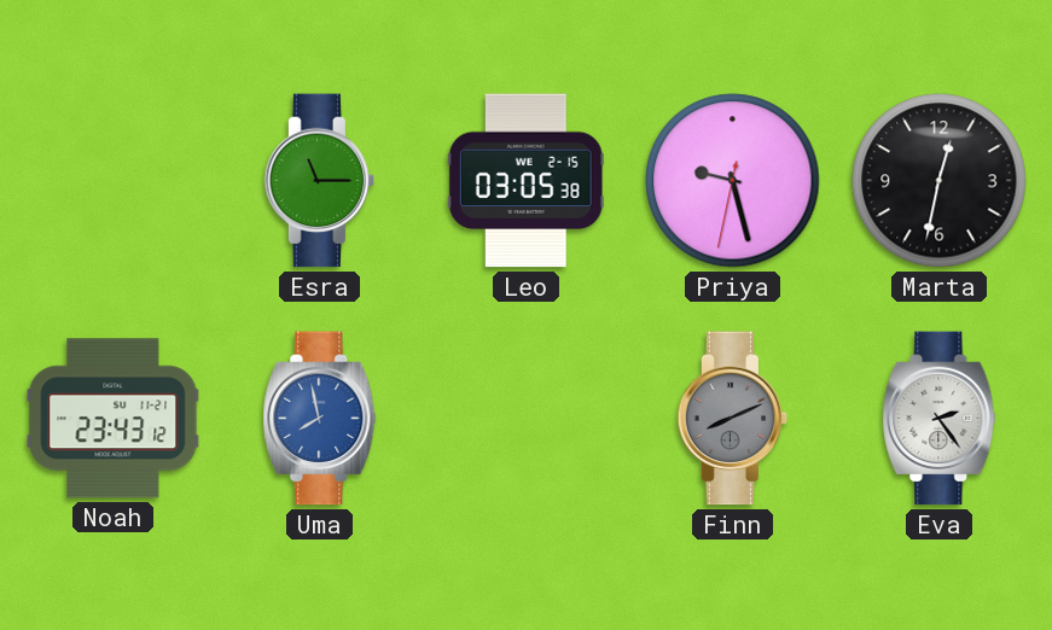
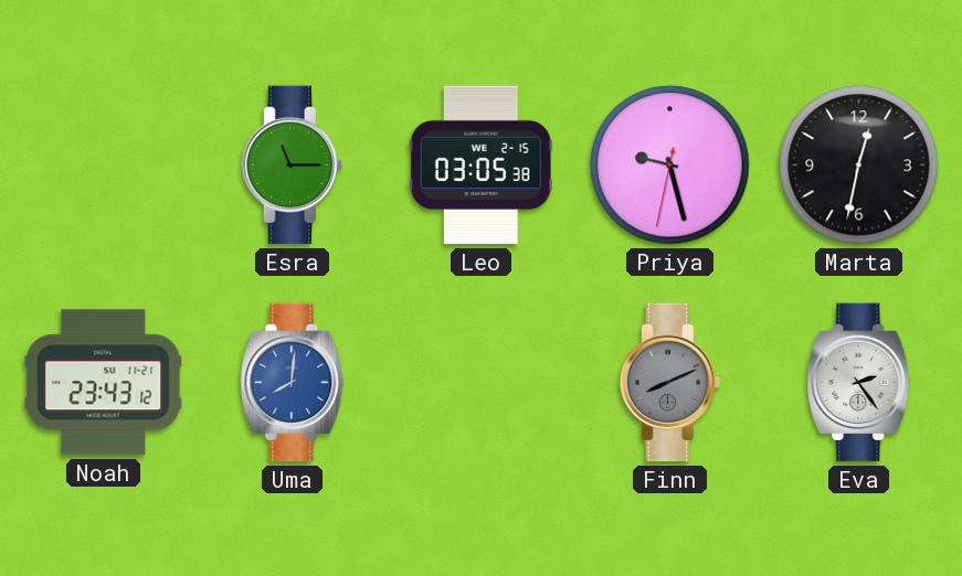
Uma: 7:58 -> 8:01 (293, 383)
